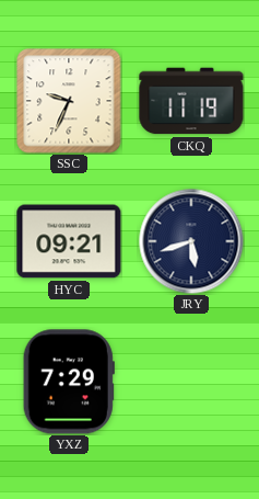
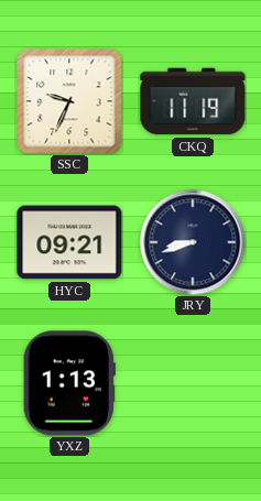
JRY: 5:42 -> 8:42 (193, 242)
YXZ: 7:29 -> 1:13 (69, 383)
